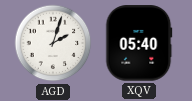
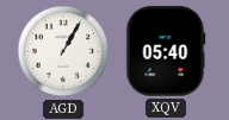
AGD: 2:03 -> 1:05 (63, 51)
